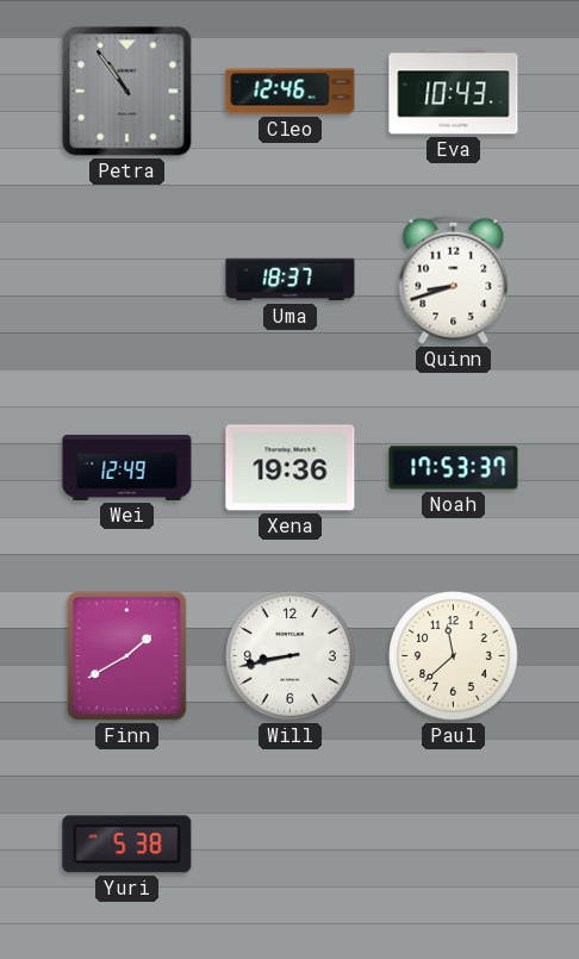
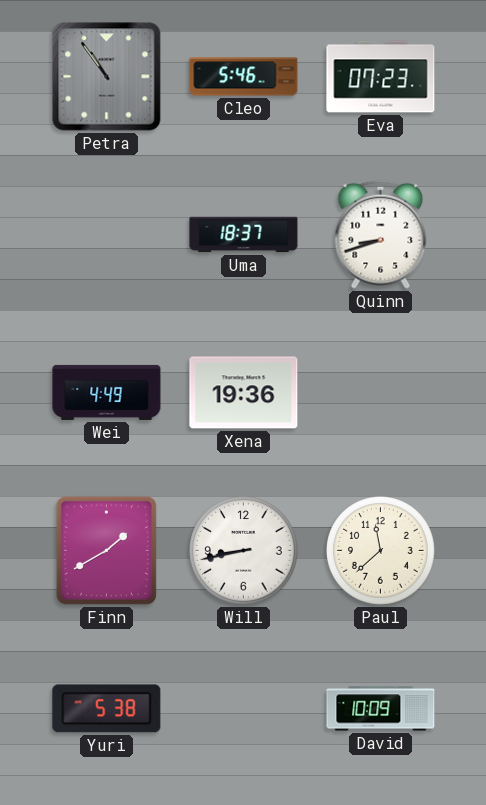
Cleo: 12:46 -> 5:46 (244, 77)
Eva: 10:43 -> 07:23 (381, 77)
Wei: 12:49 -> 4:49 (107, 392)
Noah: 17:53 -> none (454, 468)
David: none -> 10:09 (381, 709)
